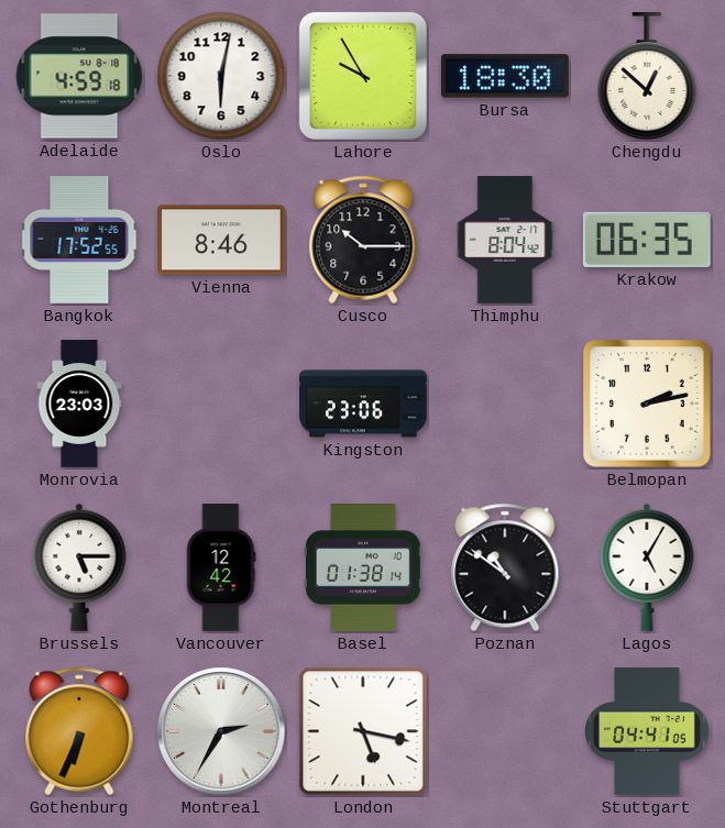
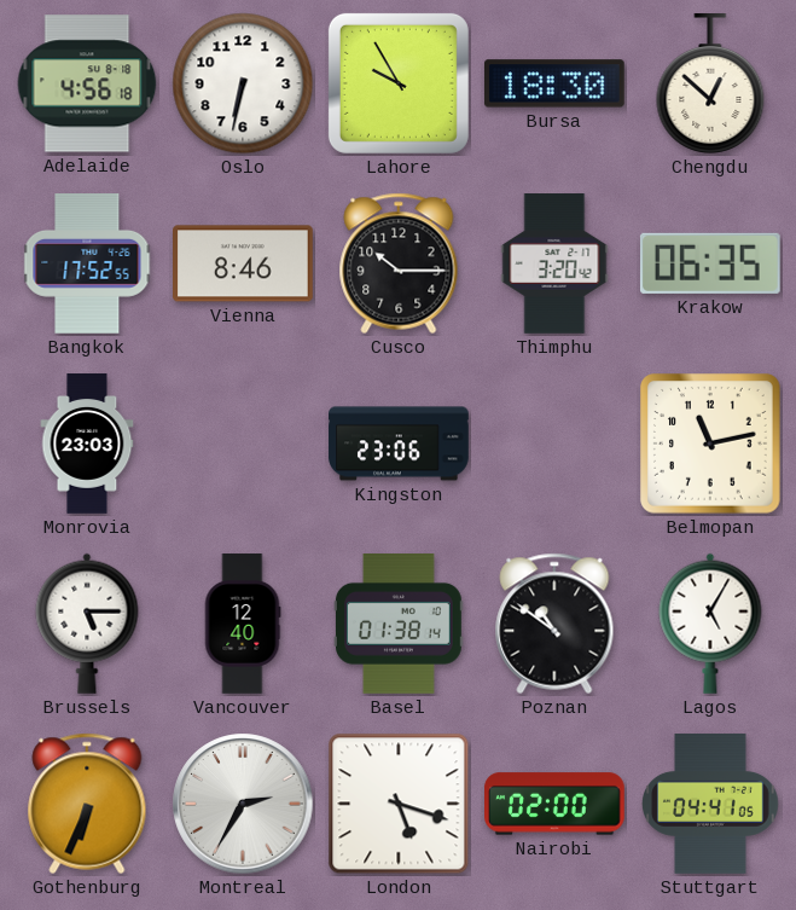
Adelaide: 4:59 -> 4:56 (87, 83)
Oslo: 6:02 -> 6:32 (243, 83)
Thimphu: 8:04 -> 3:20 (554, 263)
Belmopan: 2:13 -> 11:13 (710, 444)
Vancouver: 12:42 -> 12:40 (243, 624)
London: 5:17 -> 5:18 (399, 804)
Nairobi: none -> 02:00 (556, 804)
